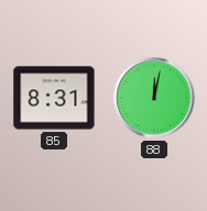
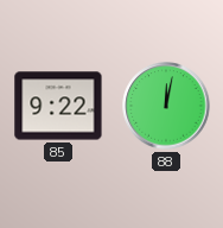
85: 8:31 -> 9:22 (58, 106)
